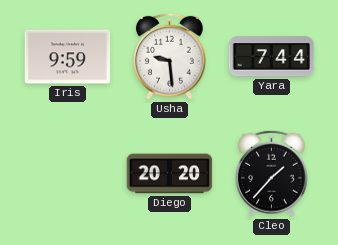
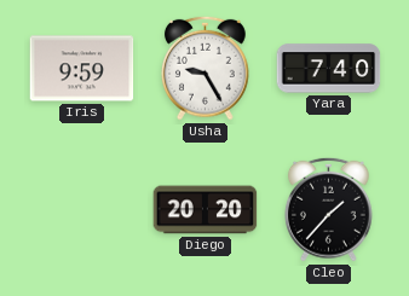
Usha: 9:29 -> 9:25 (206, 68)
Yara: 7:44 -> 7:40 (329, 69)
